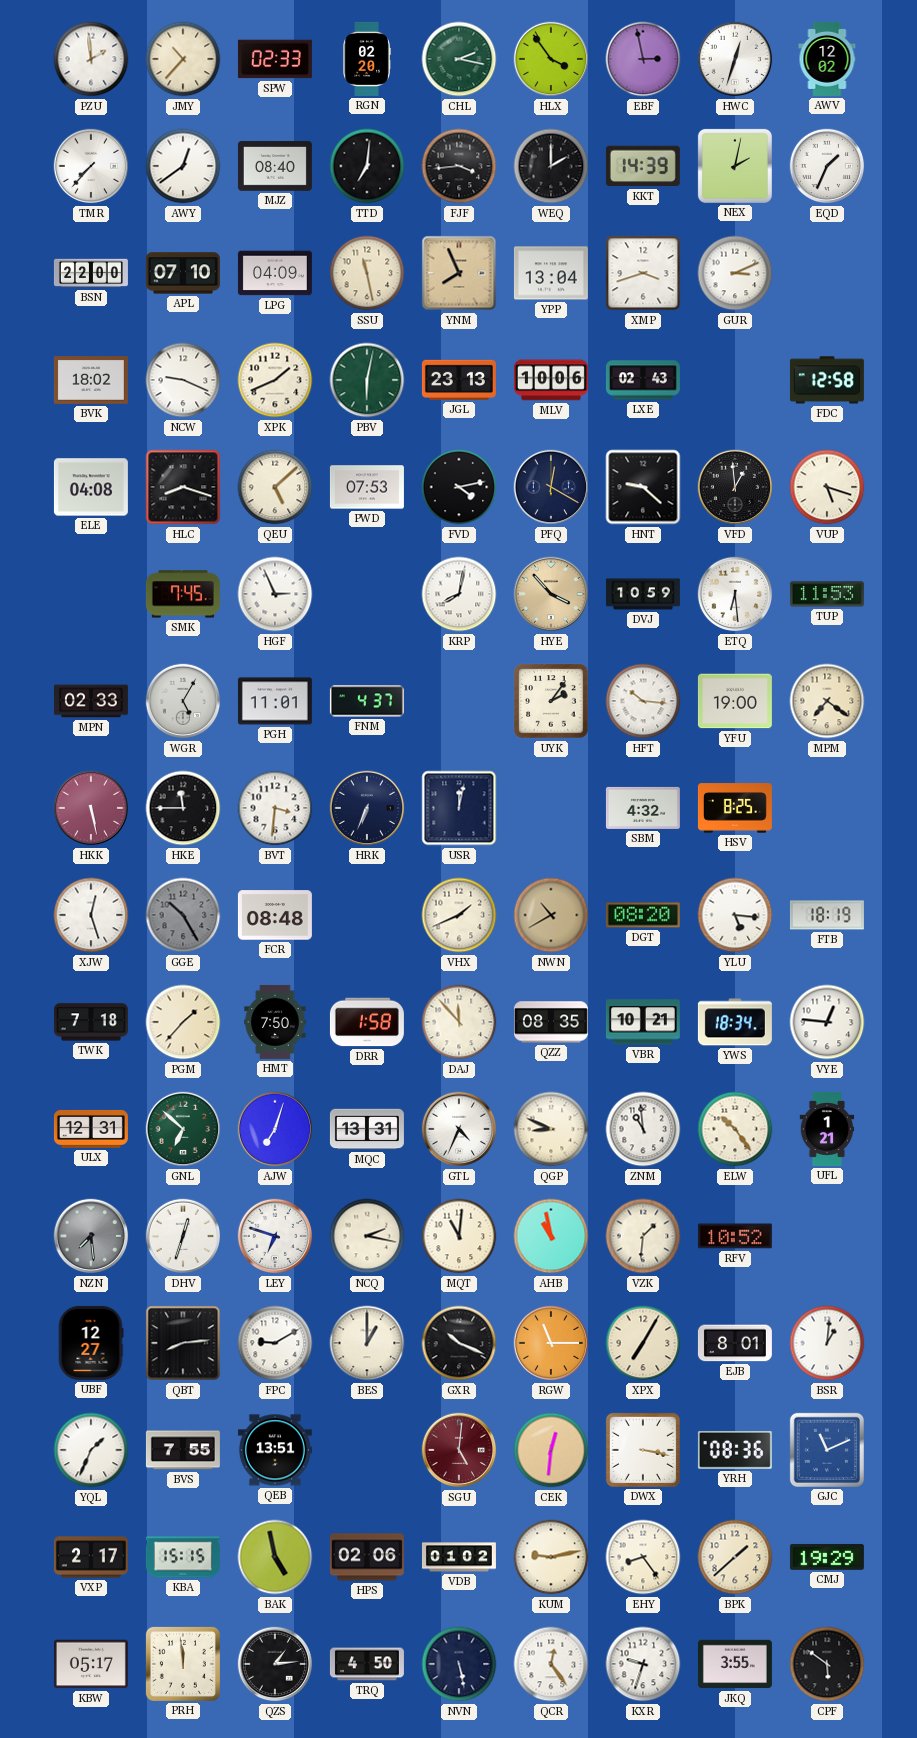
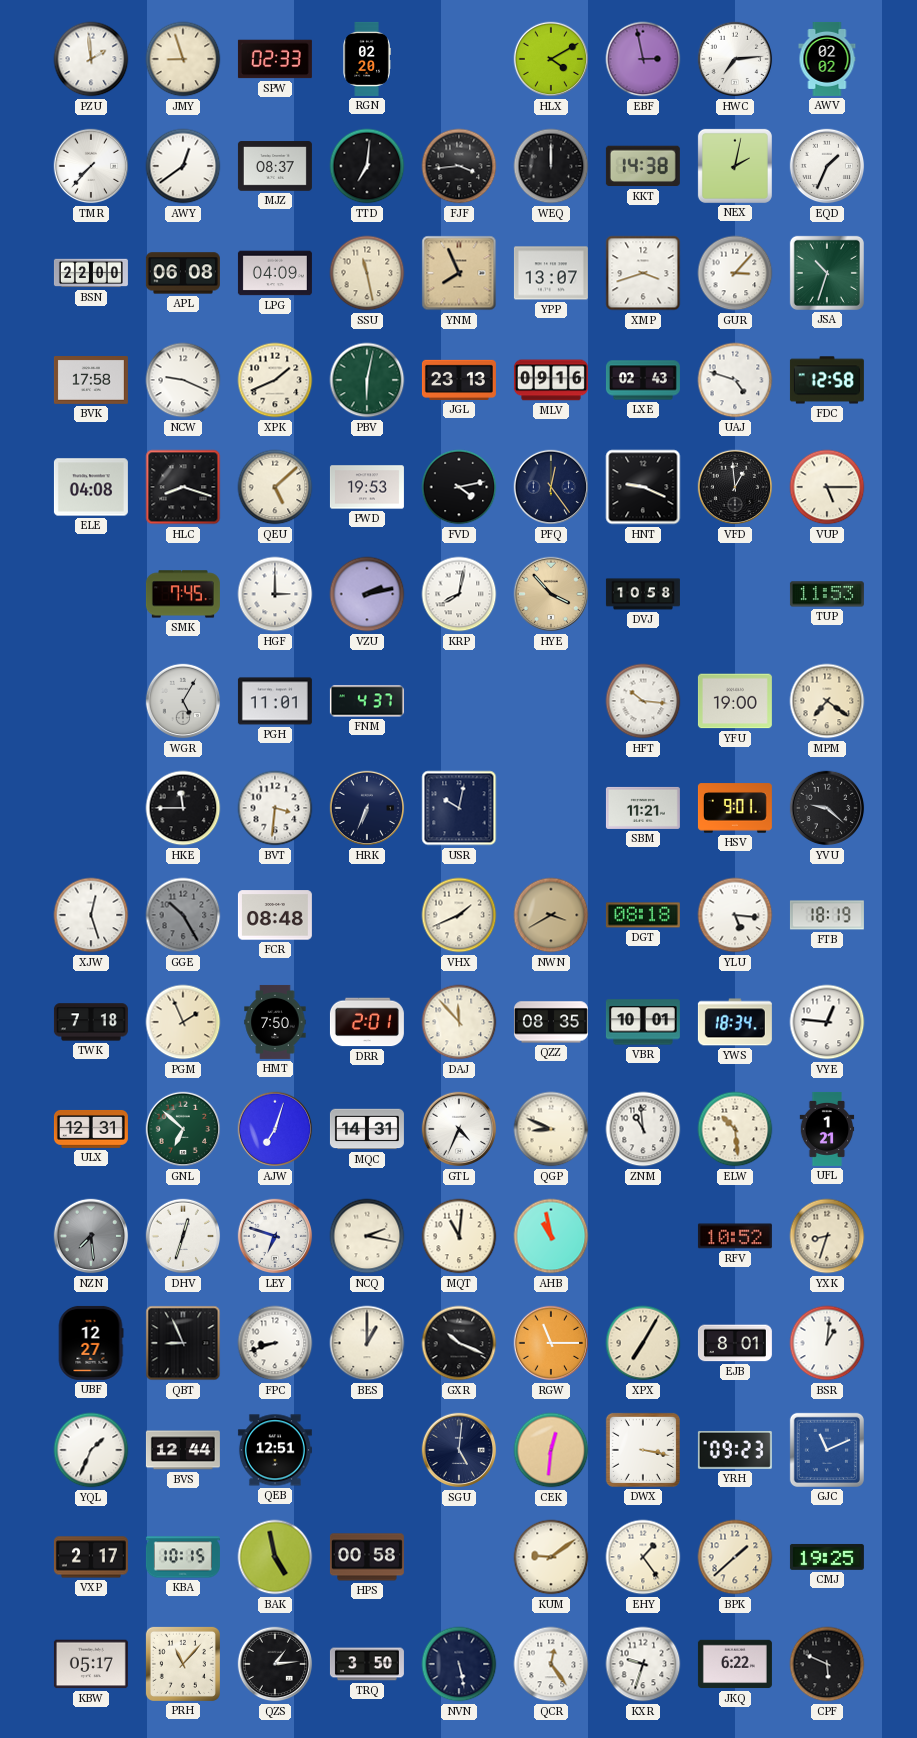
JMY: 10:37 -> 8:57 (183, 59)
CHL: 2:17 -> none (459, 59)
HLX: 3:54 -> 4:10 (551, 59)
HWC: 12:33 -> 7:14 (735, 59)
AWV: 12:02 -> 02:02 (827, 59)
MJZ: 08:40 -> 08:37 (275, 166)
WEQ: 2:00 -> 12:00 (551, 166)
KKT: 14:39 -> 14:38 (643, 166)
APL: 07:10 -> 06:08 (183, 273)
YPP: 13:04 -> 13:07 (551, 273)
GUR: 3:11 -> 3:07 (735, 273)
JSA: none -> 10:33 (827, 273)
BVK: 18:02 -> 17:58 (91, 381)
MLV: 10:06 -> 09:16 (551, 380)
UAJ: none -> 4:48 (735, 380)
PWD: 07:53 -> 19:53 (367, 487)
PFQ: 12:20 -> 12:24 (551, 487)
HNT: 9:22 -> 9:19 (643, 487)
VUP: 5:18 -> 5:15 (827, 487)
HGF: 2:56 -> 3:00 (275, 594)
VZU: none -> 2:13 (367, 594)
DVJ: 10:59 -> 10:58 (643, 594)
ETQ: 6:29 -> none (735, 594)
MPN: 02:33 -> none (91, 701)
UYK: 2:06 -> none (551, 701)
HKK: 5:28 -> none (91, 808)
USR: 12:02 -> 10:02 (459, 808)
SBM: 4:32 -> 11:21 (643, 808)
HSV: 8:25 -> 9:01 (735, 808)
YVU: none -> 9:22 (827, 808)
NWN: 10:40 -> 3:40 (551, 915)
DGT: 08:20 -> 08:18 (643, 915)
PGM: 1:37 -> 1:56 (183, 1022)
DRR: 1:58 -> 2:01 (367, 1022)
VBR: 10:21 -> 10:01 (643, 1022)
MQC: 13:31 -> 14:31 (367, 1129)
ELW: 10:24 -> 10:29 (735, 1129)
VZK: 1:31 -> none (643, 1236)
YXK: none -> 8:33 (827, 1236)
QBT: 8:14 -> 8:56 (183, 1343)
FPC: 9:10 -> 8:42 (275, 1343)
BVS: 7:55 -> 12:44 (183, 1450)
QEB: 13:51 -> 12:51 (275, 1450)
SGU dial: burgundy -> navy (459, 1450)
YRH: 08:36 -> 09:23 (735, 1450)
KBA: 15:15 -> 10:15 (183, 1557)
HPS: 02:06 -> 00:58 (367, 1557)
VDB: 01:02 -> none (459, 1557)
KUM: 9:13 -> 9:09 (551, 1557)
EHY: 8:24 -> 1:24 (643, 1557)
CMJ: 19:29 -> 19:25 (827, 1557)
PRH: 11:59 -> 11:07 (183, 1664)
TRQ: 4:50 -> 3:50 (367, 1664)
JKQ: 3:55 -> 6:22 (735, 1664)
CPF: 5:51 -> 5:49 (827, 1664)
